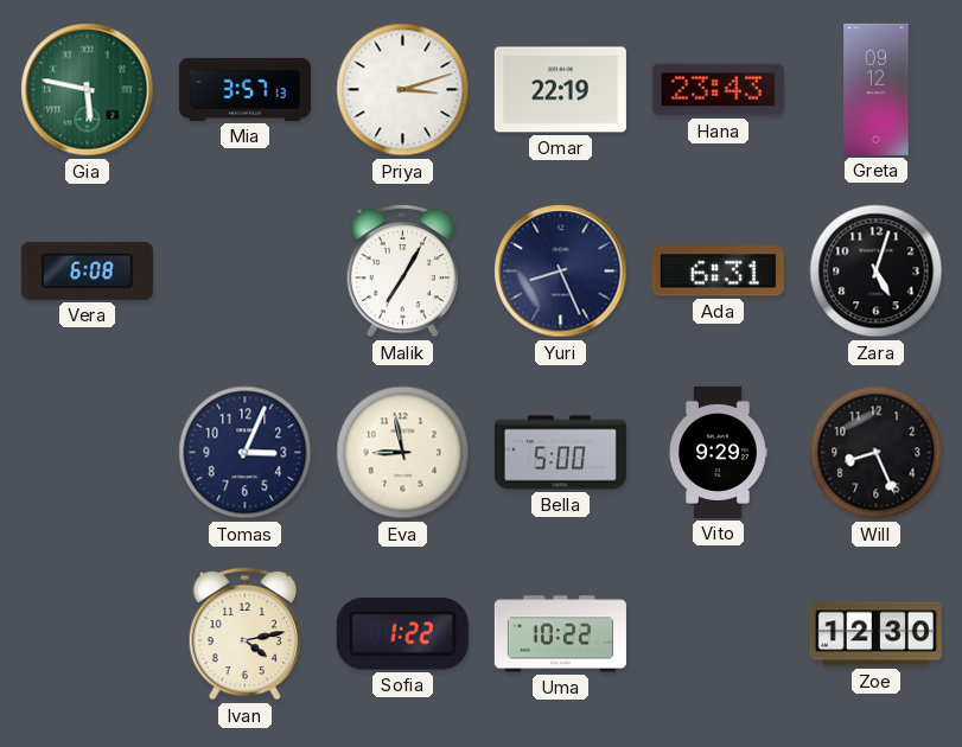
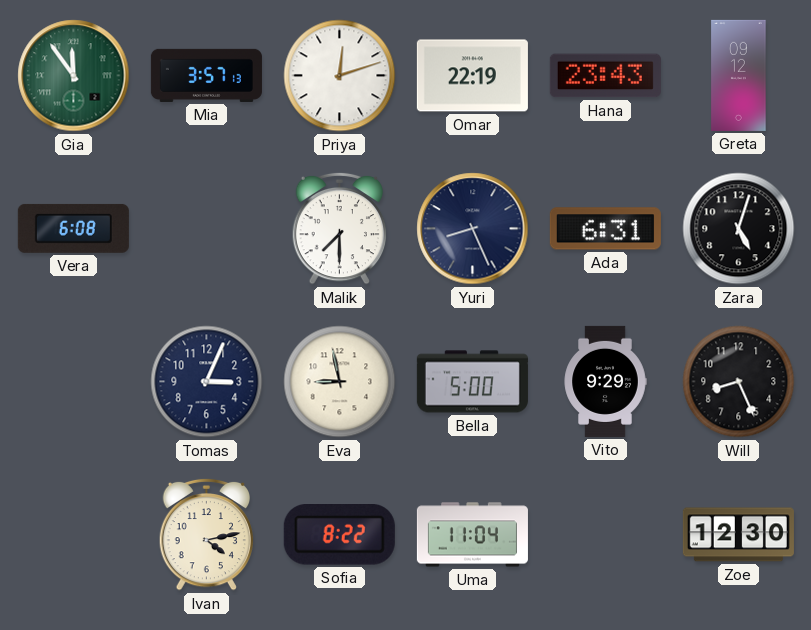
Gia: 5:47 -> 11:54 (74, 76)
Priya: 3:12 -> 12:12 (340, 76)
Malik: 7:05 -> 7:30 (340, 228)
Sofia: 1:22 -> 8:22 (339, 535)
Uma: 10:22 -> 11:04 (472, 535)
